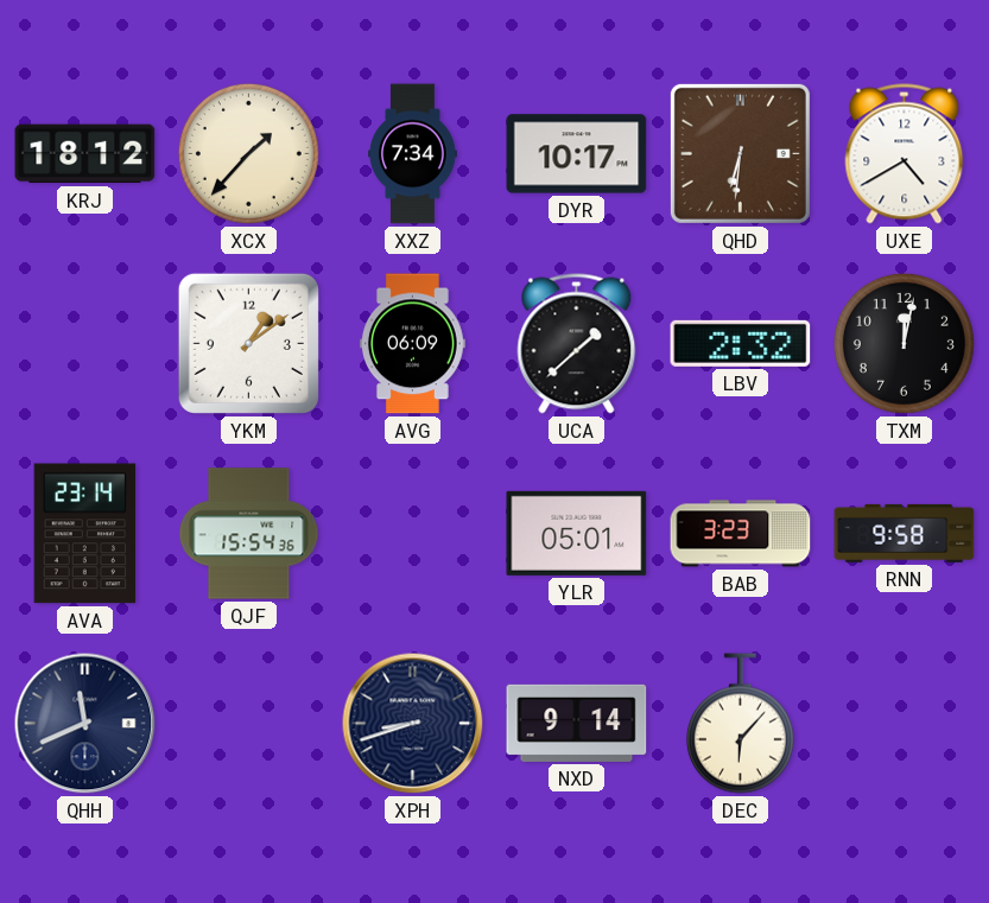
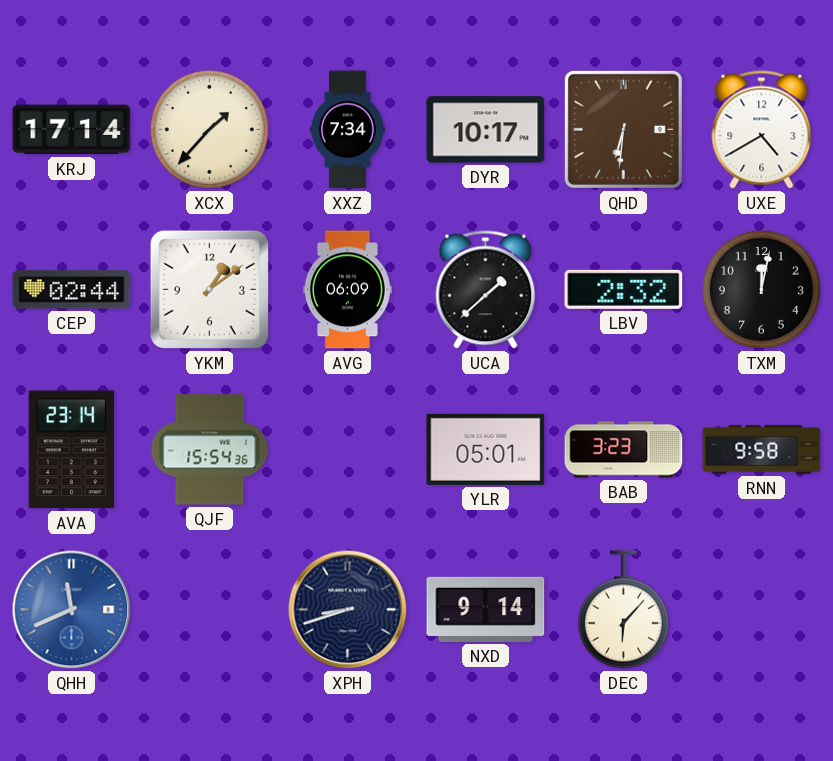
KRJ: 18:12 -> 17:14 (72, 130)
CEP: none -> 02:44 (72, 290)
QHH dial: navy -> blue (72, 610)
